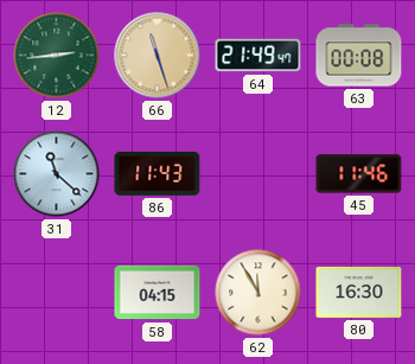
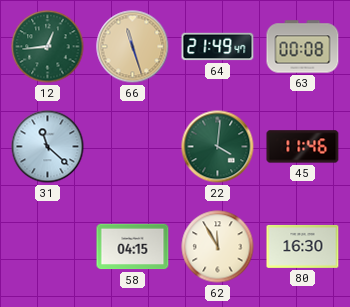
12: 2:44 -> 12:44 (48, 47)
86: 11:43 -> none (158, 173)
22: none -> 4:01 (218, 147)
